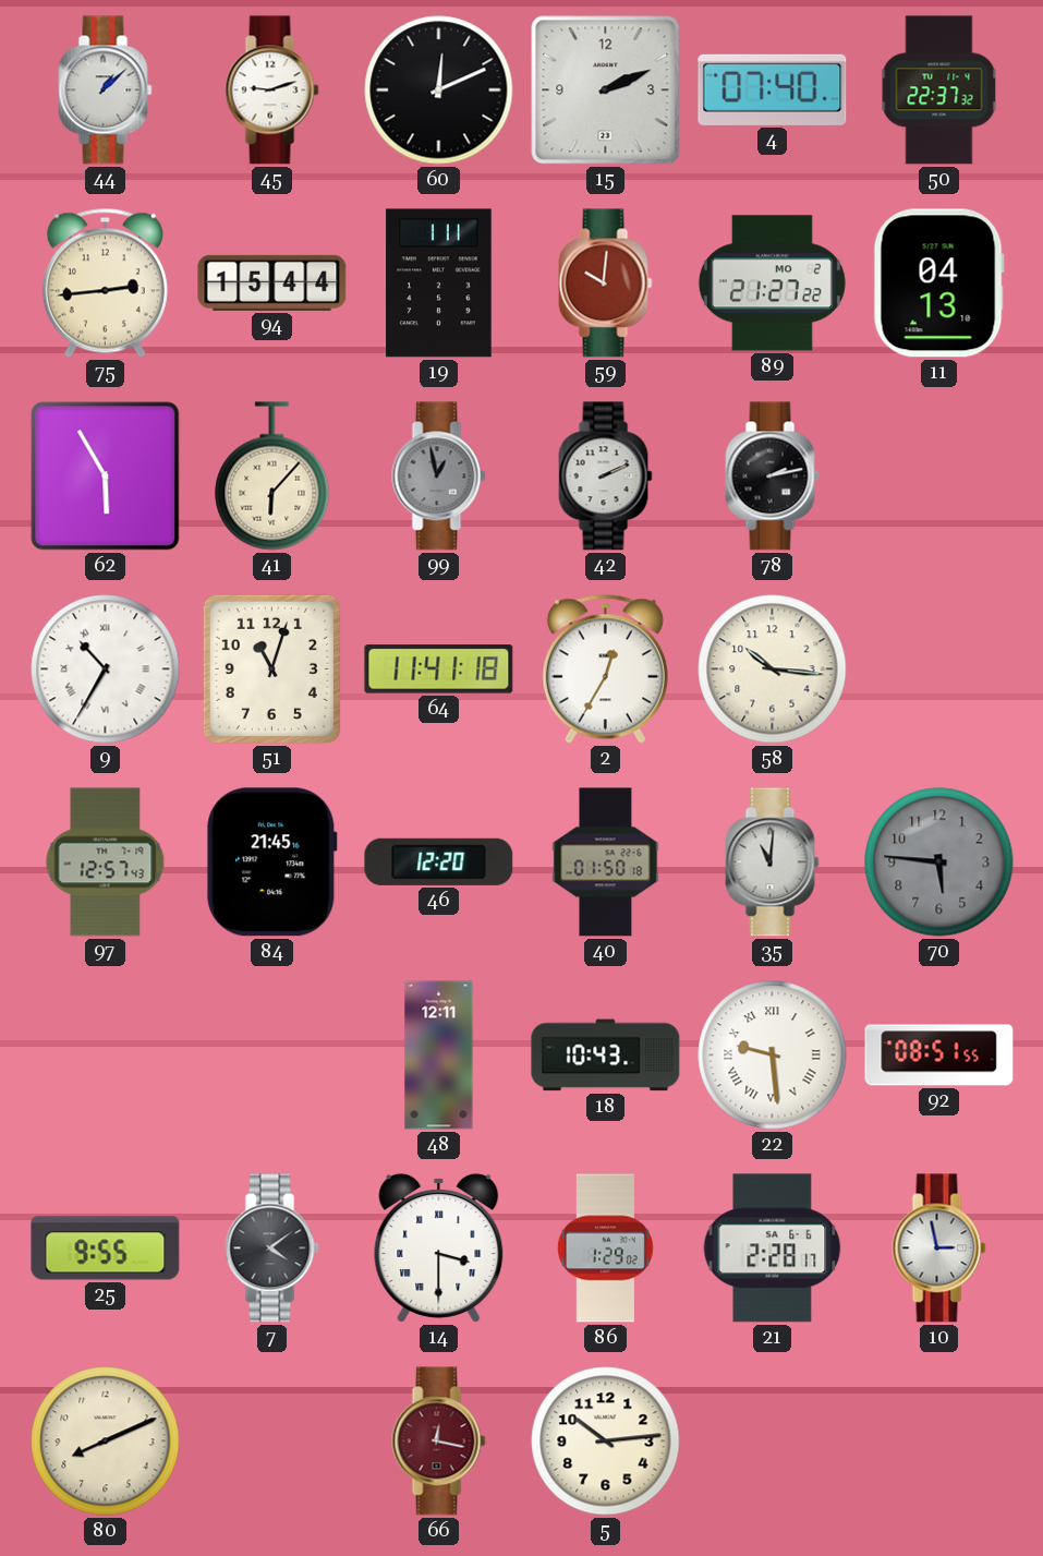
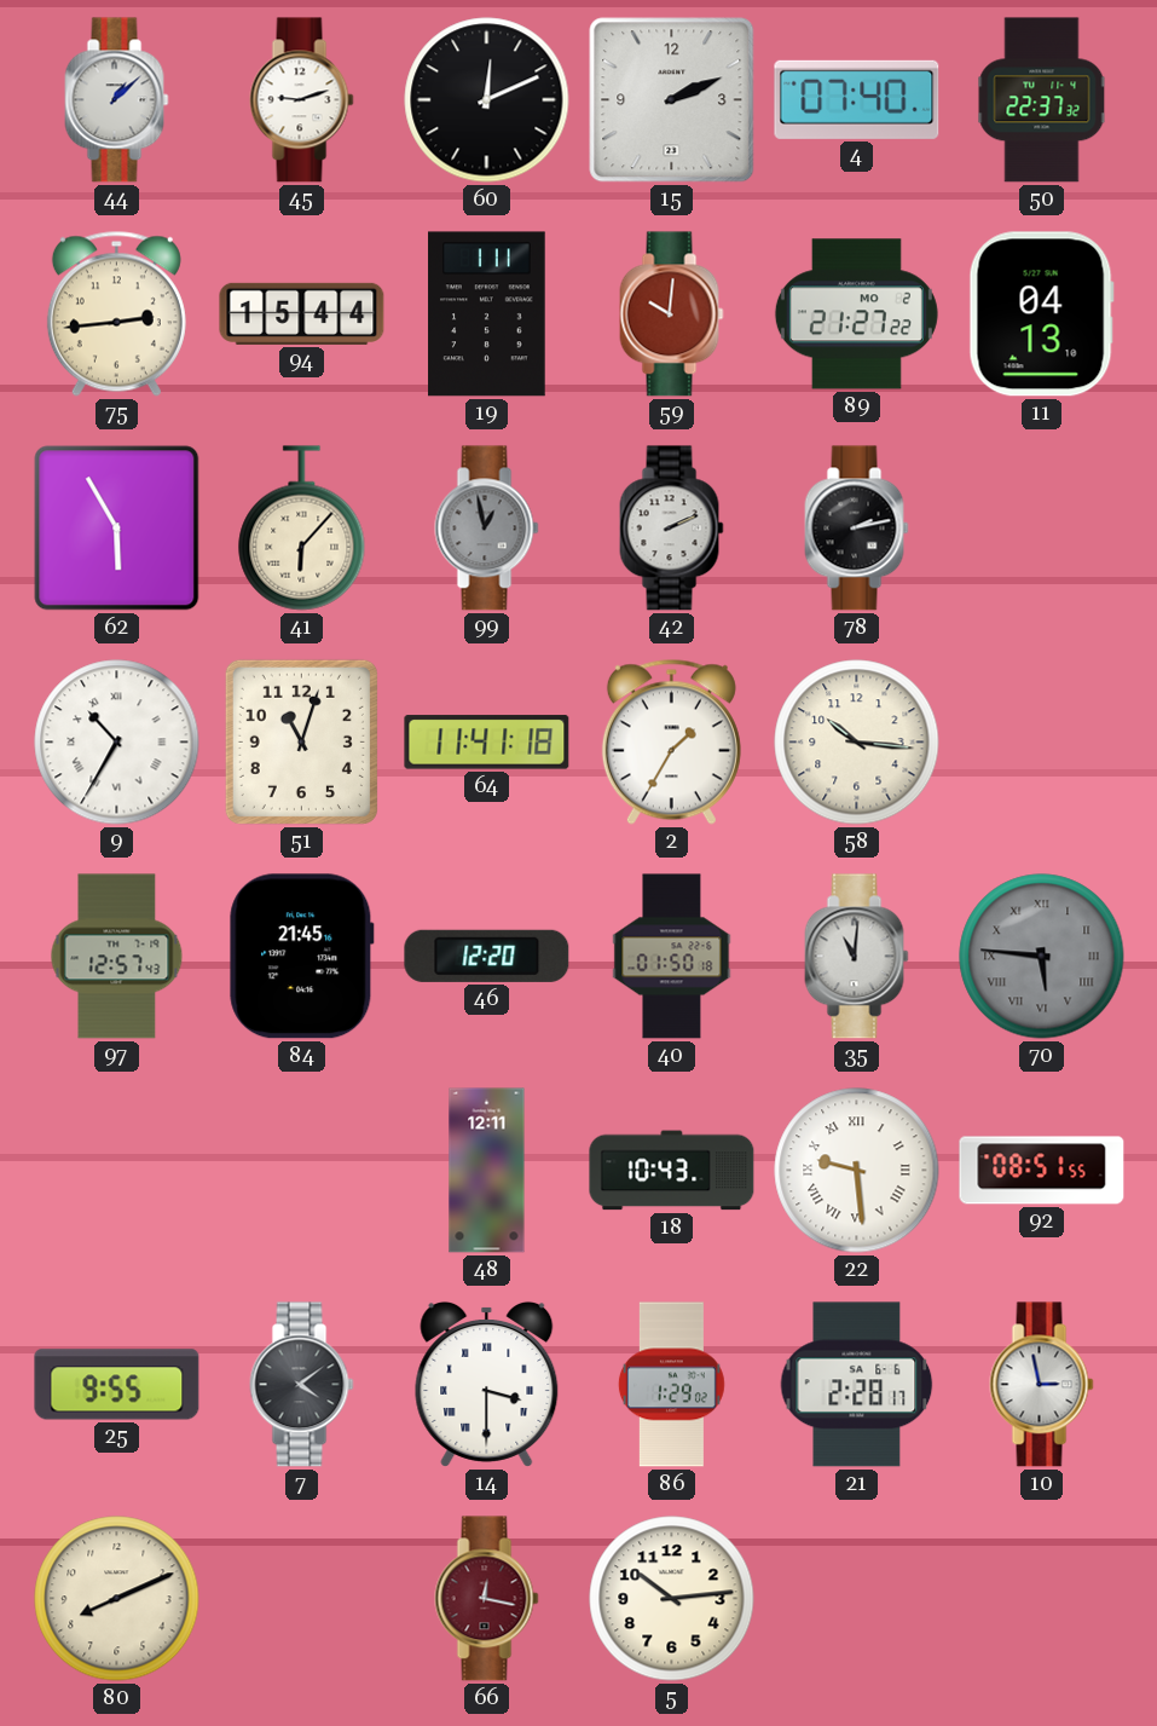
2: 12:35 -> 1:35 (671, 741)
70 numerals: Arabic -> Roman (1042, 957)
